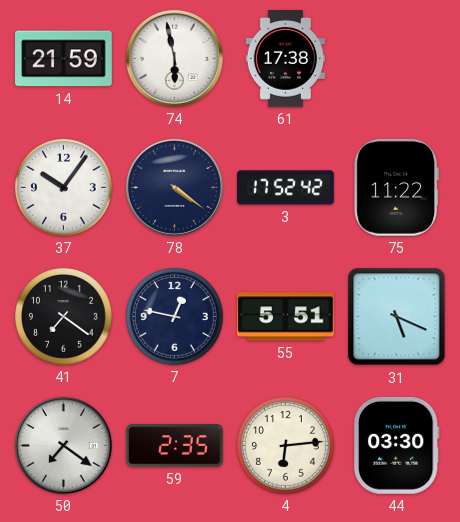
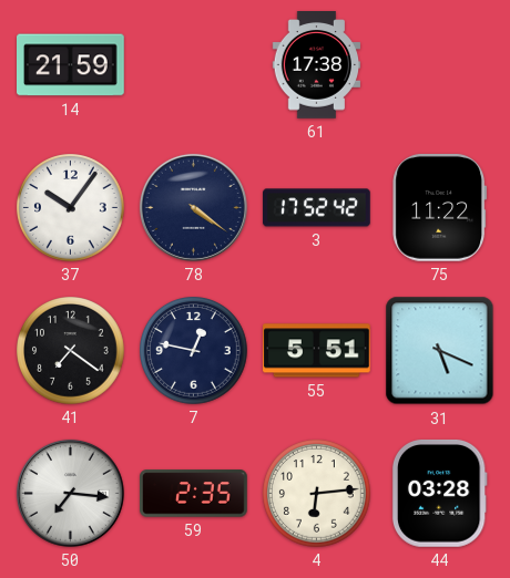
74: 5:58 -> none (174, 58)
50: 7:21 -> 7:16 (70, 493)
44: 03:30 -> 03:28 (439, 493)
